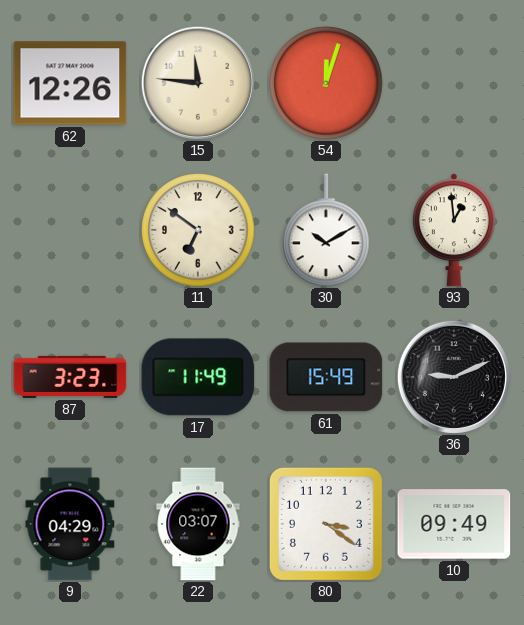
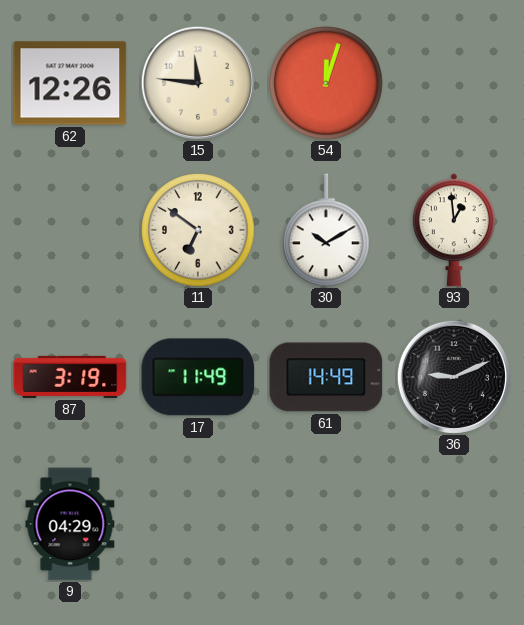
87: 3:23 -> 3:19 (70, 377)
61: 15:49 -> 14:49 (326, 377)
22: 03:07 -> none (198, 524)
80: 3:21 -> none (326, 524)
10: 09:49 -> none (454, 524)
